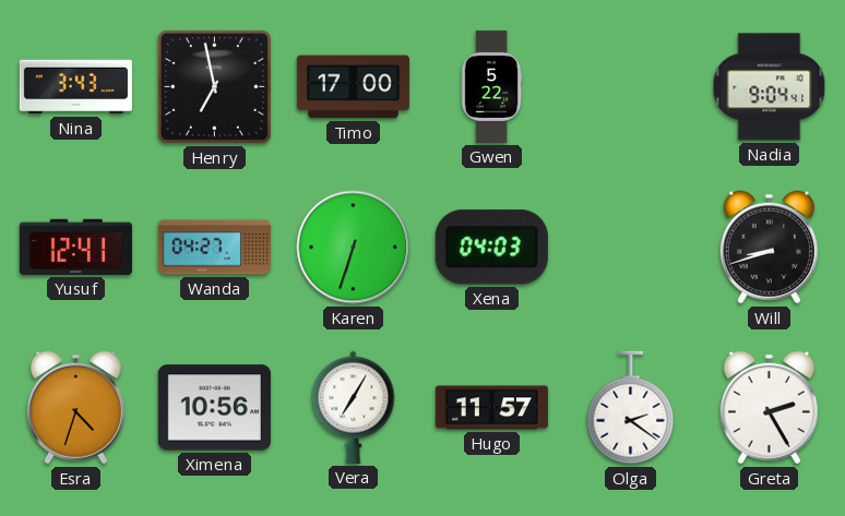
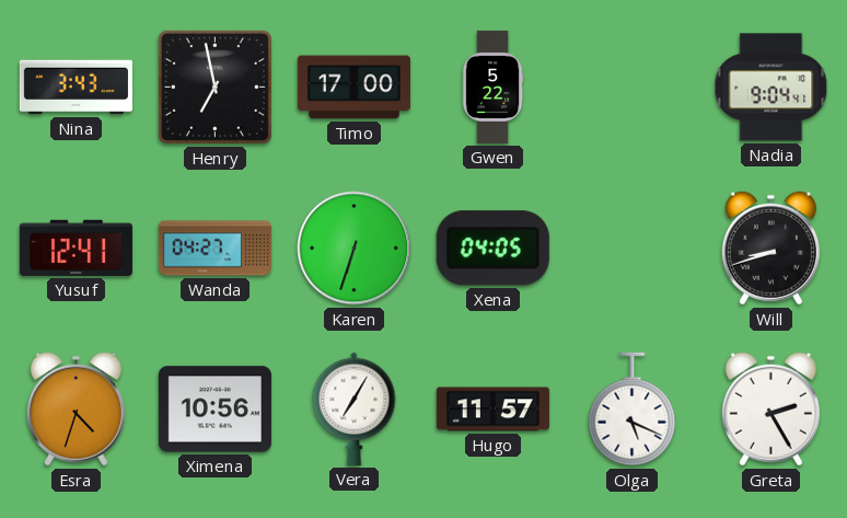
Xena: 04:03 -> 04:05 (492, 249)
Olga: 2:21 -> 5:19 (633, 410)
